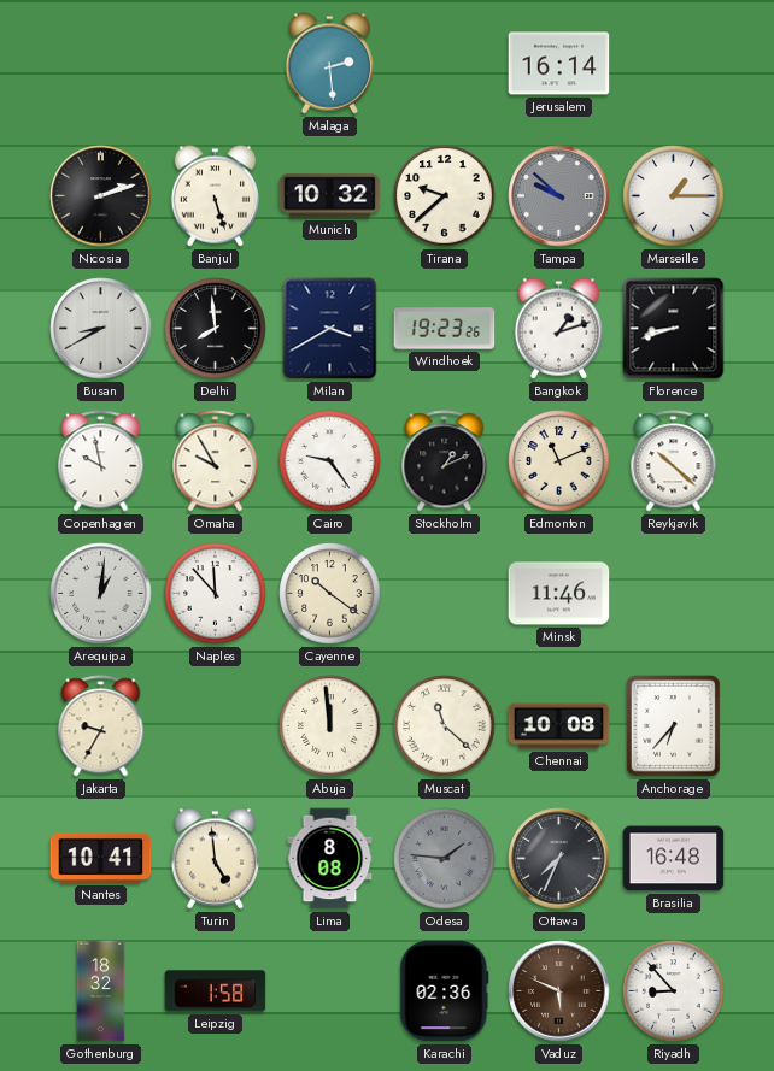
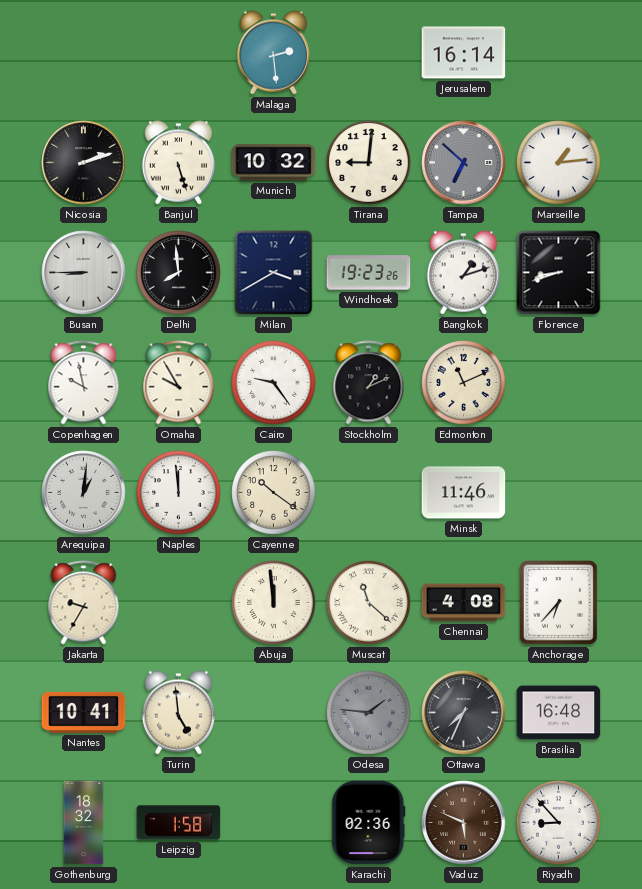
Tirana: 9:38 -> 9:01 (369, 163)
Tampa: 9:52 -> 6:52 (464, 163)
Marseille: 1:15 -> 1:14 (559, 163)
Busan: 8:40 -> 8:45 (84, 273)
Reykjavik: 10:22 -> none (674, 461)
Naples: 11:53 -> 11:59 (179, 493)
Chennai: 10:08 -> 4:08 (464, 603)
Lima: 8:08 -> none (330, 859)
